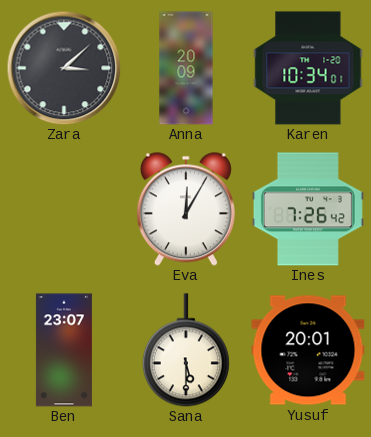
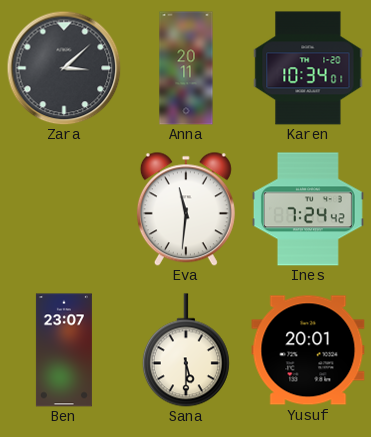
Anna: 20:09 -> 20:11 (186, 68)
Eva: 12:05 -> 11:31 (186, 209)
Ines: 7:26 -> 7:24 (308, 209)
